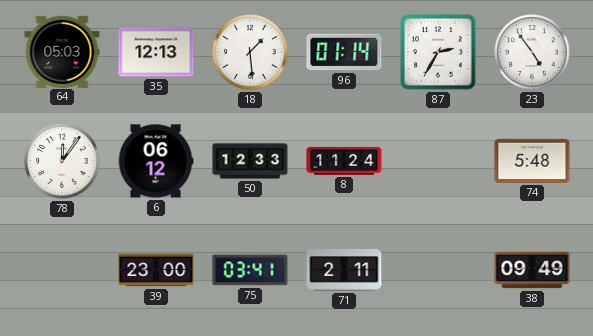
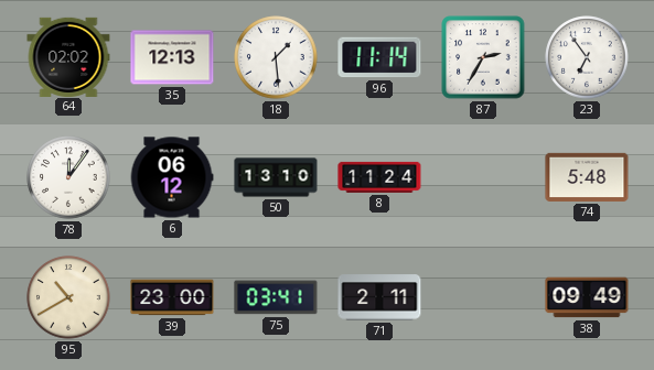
64: 05:03 -> 02:02 (68, 56)
96: 01:14 -> 11:14 (379, 57)
23: 4:54 -> 6:54 (587, 57)
50: 12:33 -> 13:10 (276, 177)
95: none -> 10:40 (68, 297)
